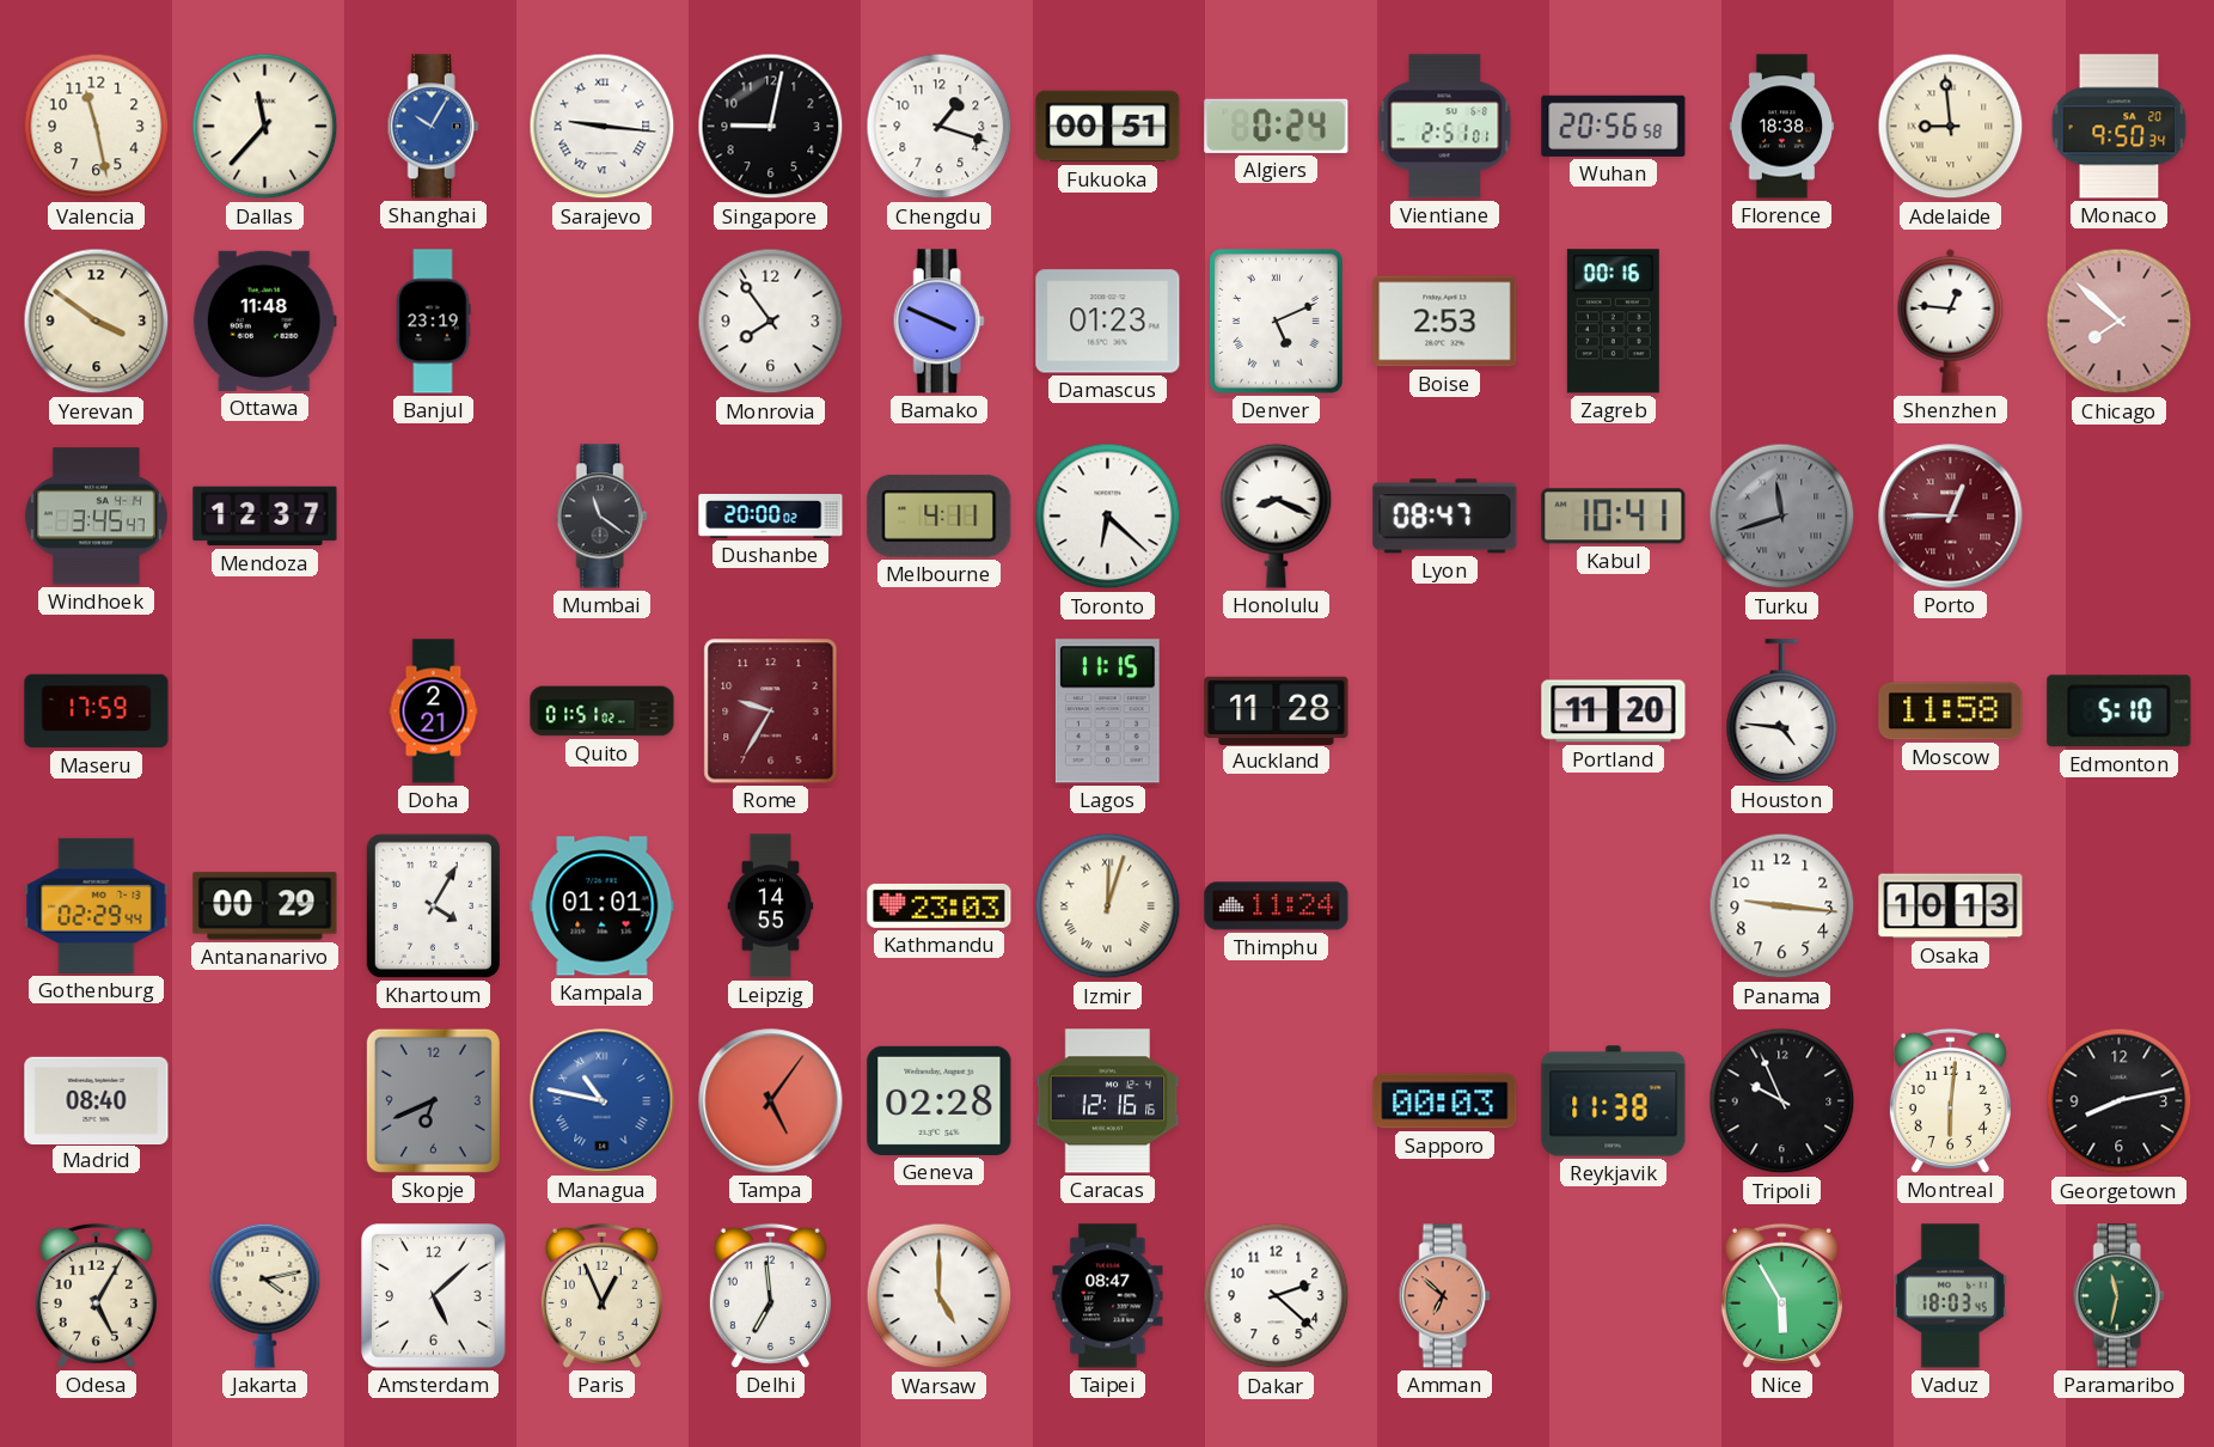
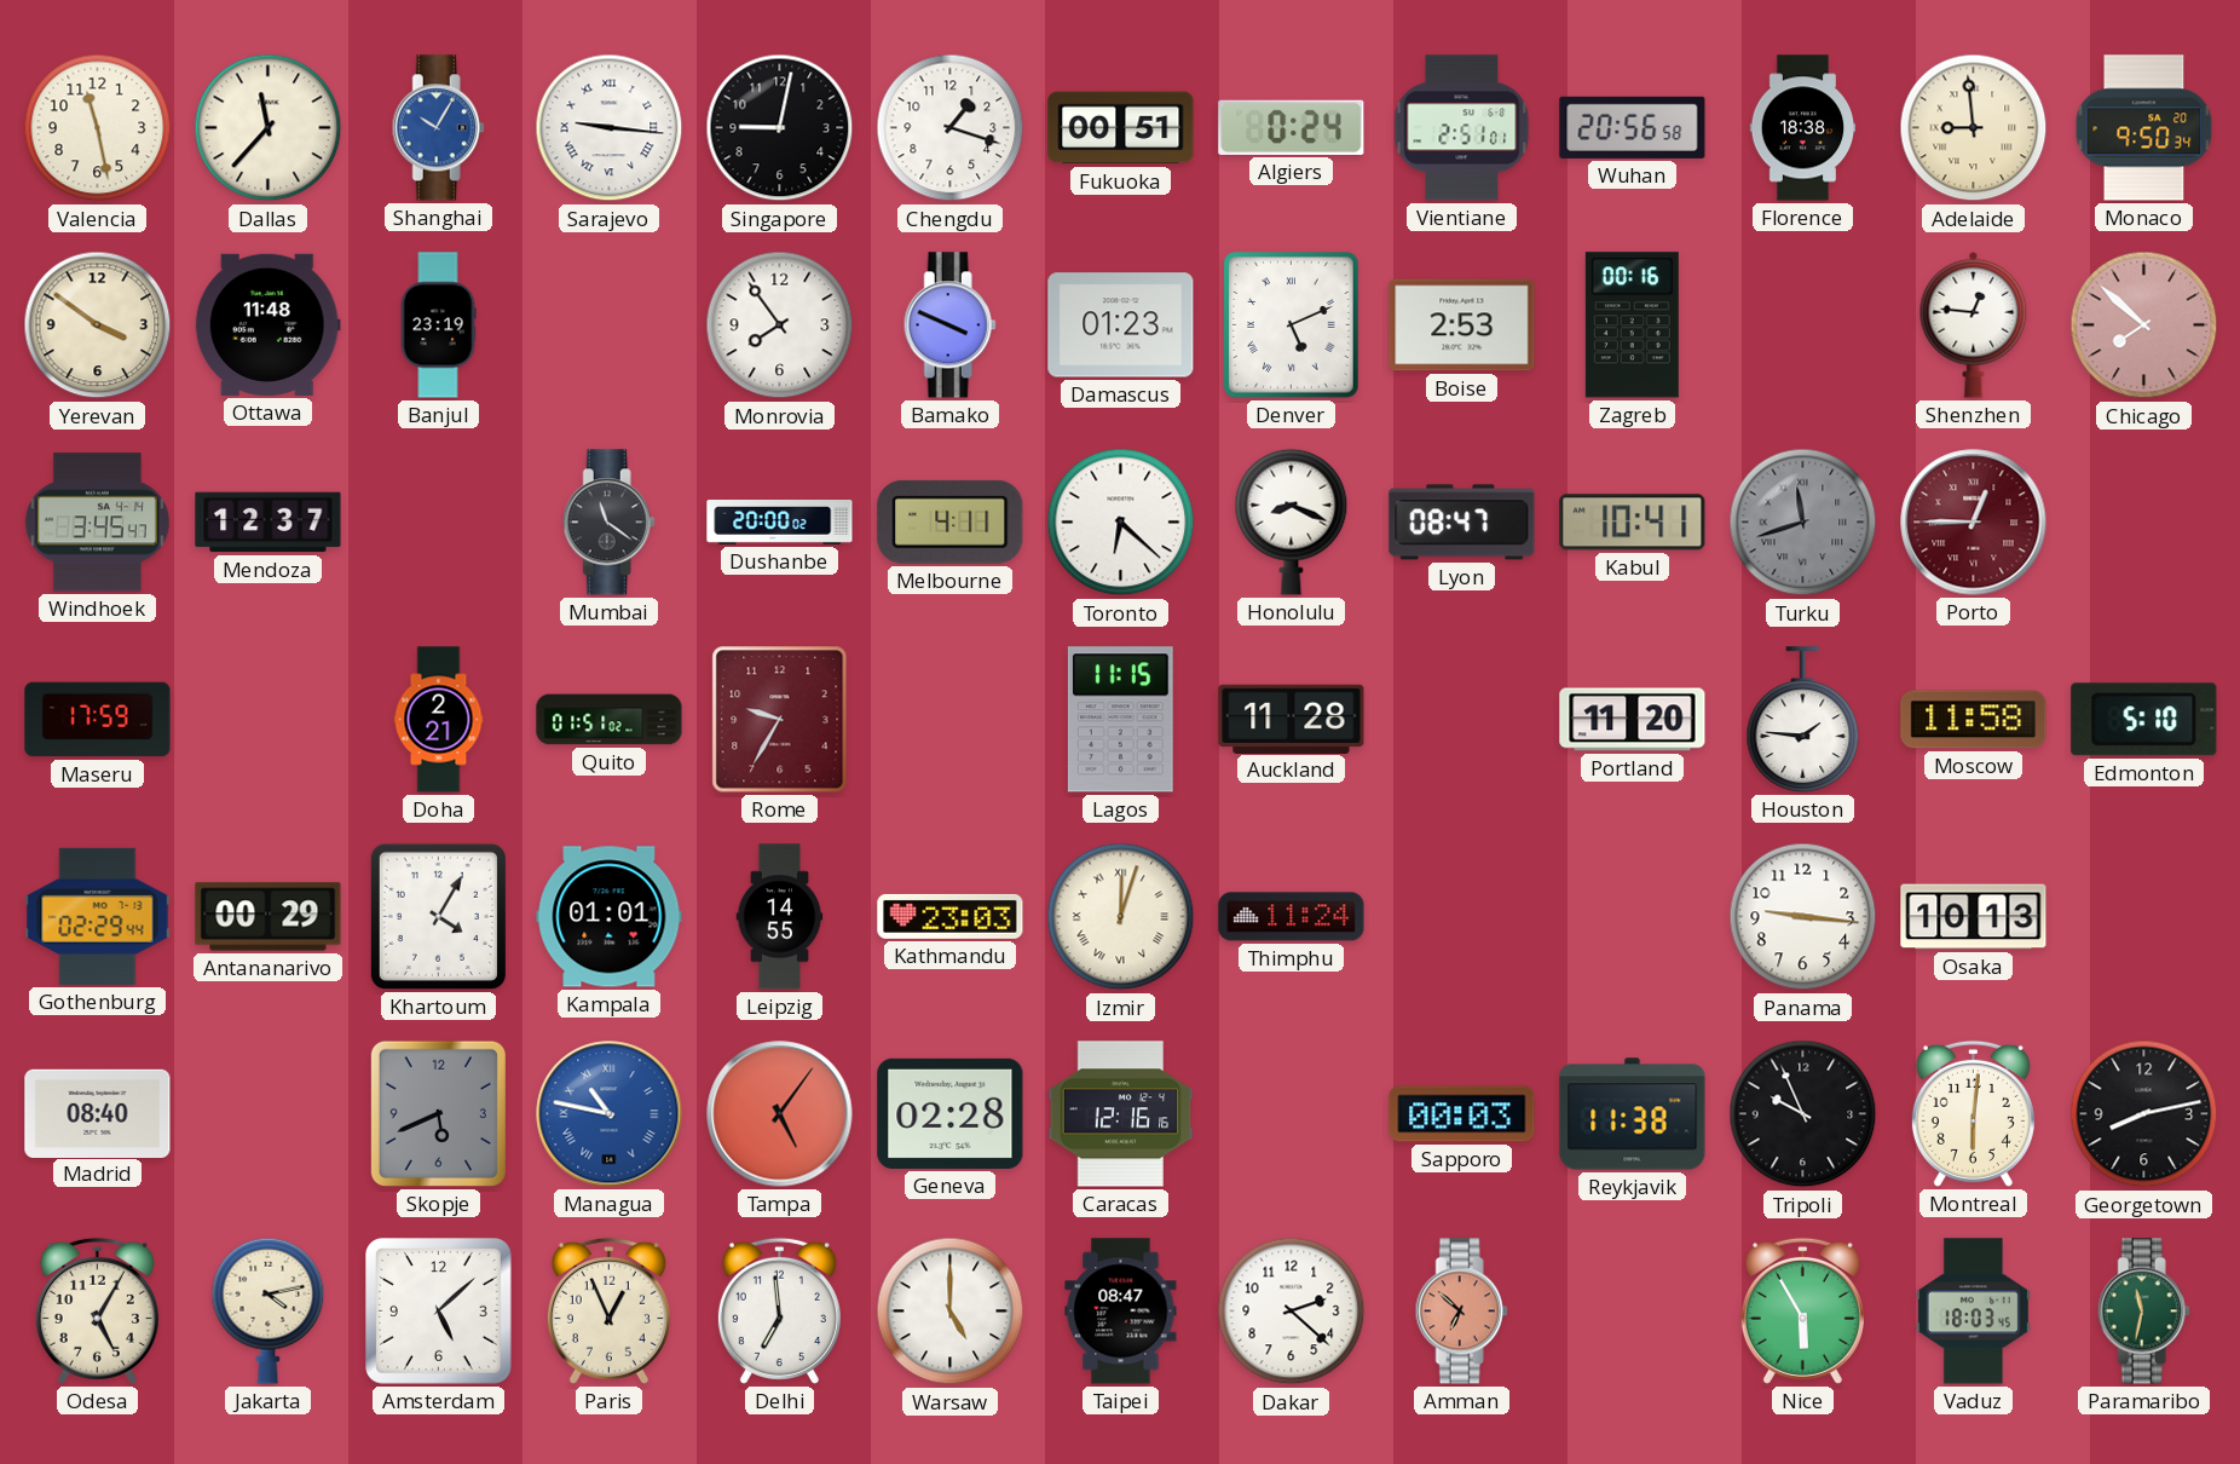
Houston: 4:46 -> 1:46 (1803, 720)
Skopje: 6:41 -> 5:41 (438, 1113)
